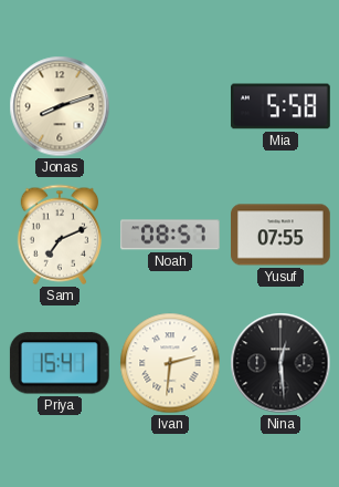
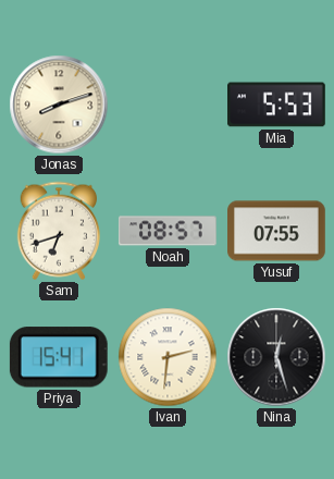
Mia: 5:58 -> 5:53 (277, 105)
Sam: 7:11 -> 6:42 (58, 231)
Nina: 12:29 -> 12:27 (276, 357)
